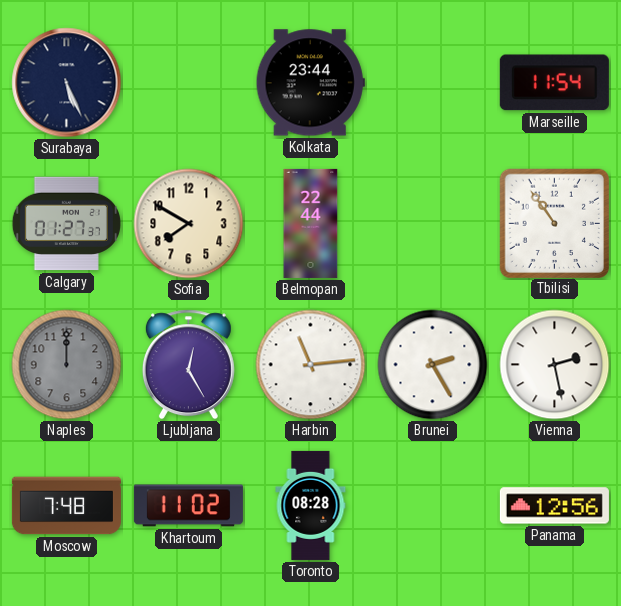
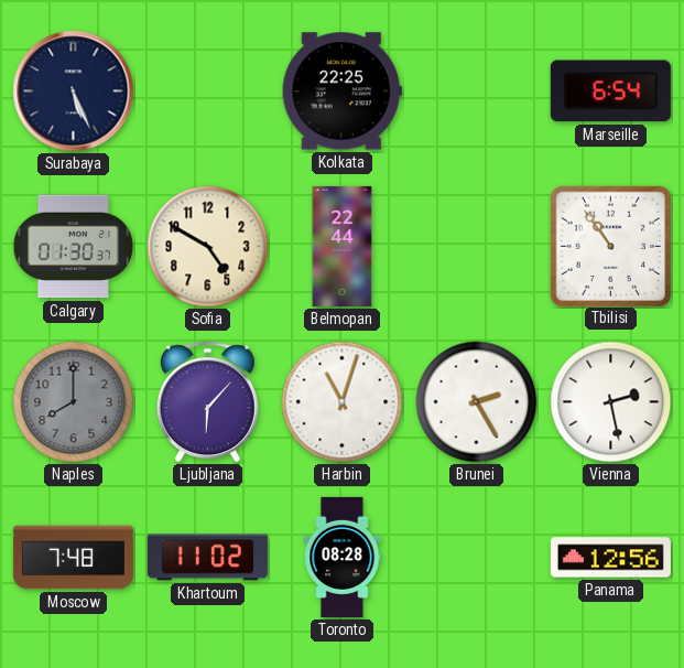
Kolkata: 23:44 -> 22:25 (341, 91)
Marseille: 11:54 -> 6:54 (610, 91)
Calgary: 01:27 -> 01:30 (73, 247)
Sofia: 7:50 -> 4:50 (208, 247)
Naples: 12:00 -> 8:00 (74, 402)
Ljubljana: 12:25 -> 6:07 (207, 402)
Harbin: 11:14 -> 11:03 (343, 402)
